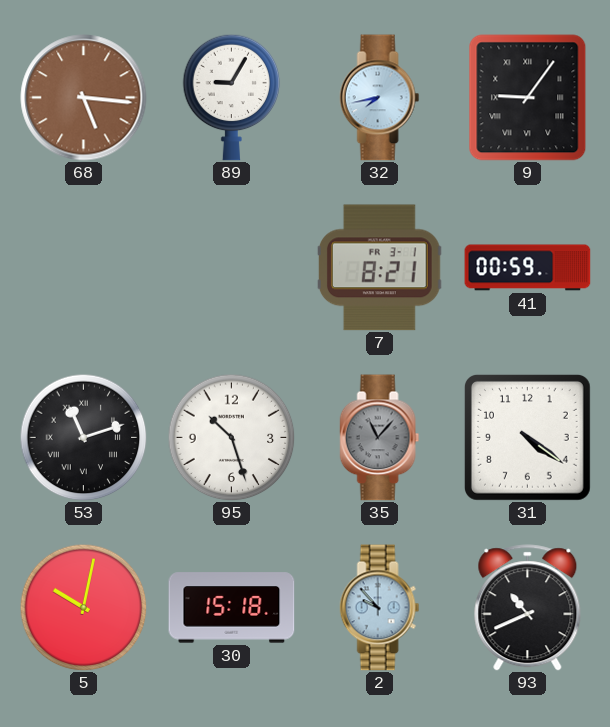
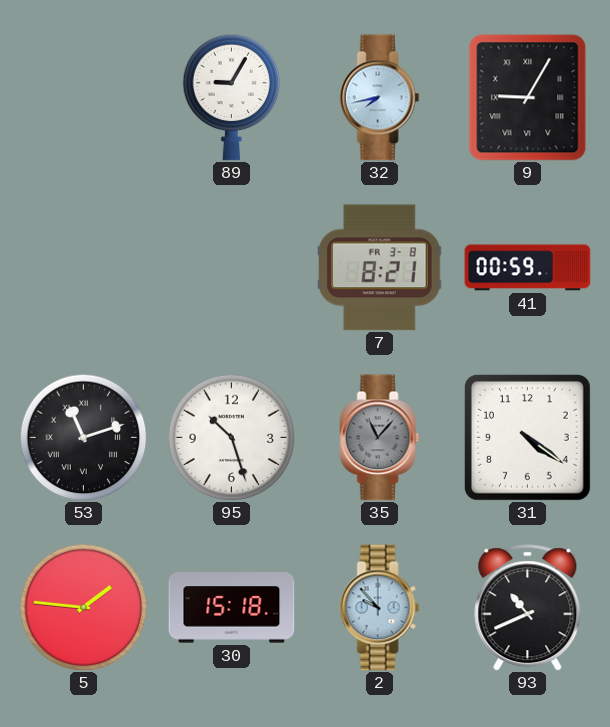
68: 5:16 -> none (84, 98)
9: 9:06 -> 9:05 (528, 98)
7 date: FR 3-1 -> FR 3-8 (379, 268)
5: 10:02 -> 1:46 (83, 607)
